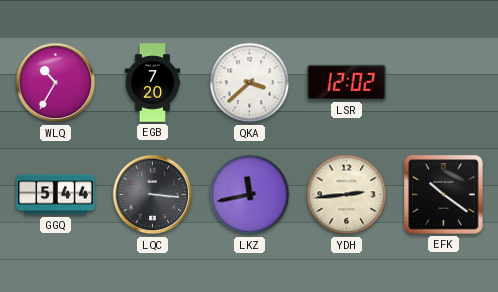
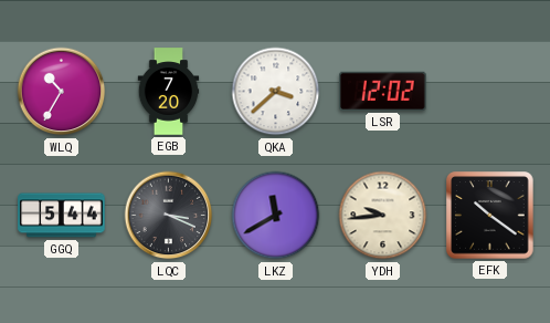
LQC: 3:16 -> 3:19 (169, 216)
LKZ: 11:43 -> 11:40 (276, 216)
YDH: 2:44 -> 9:44 (383, 216)
